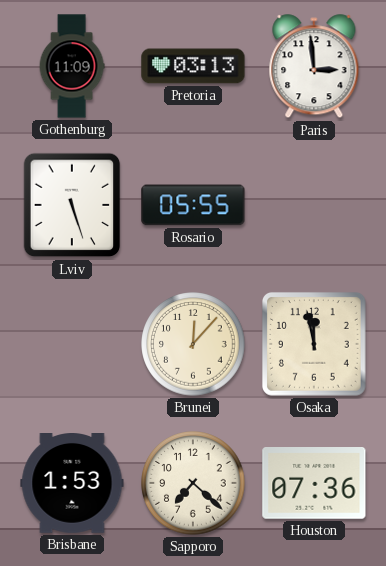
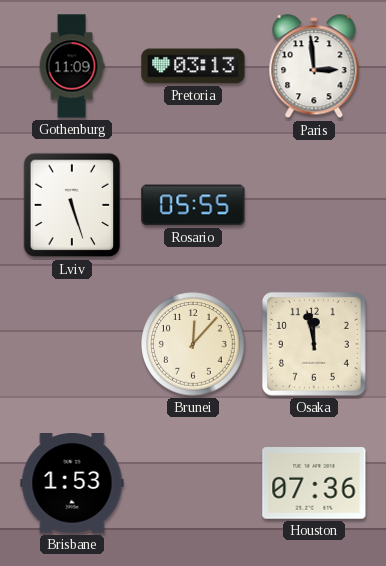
Sapporo: 7:22 -> none (193, 483)
